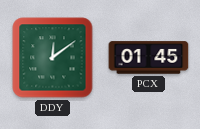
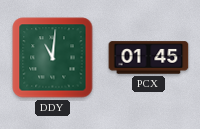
DDY: 12:09 -> 11:01 (53, 58)
